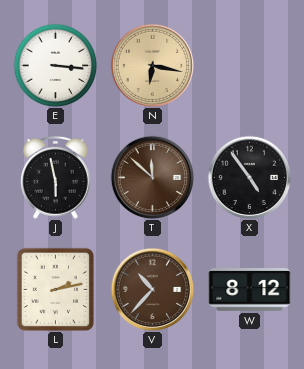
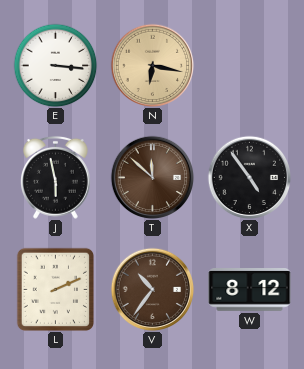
L: 2:13 -> 2:11 (55, 289)
V: 10:37 -> 10:36 (152, 289)
